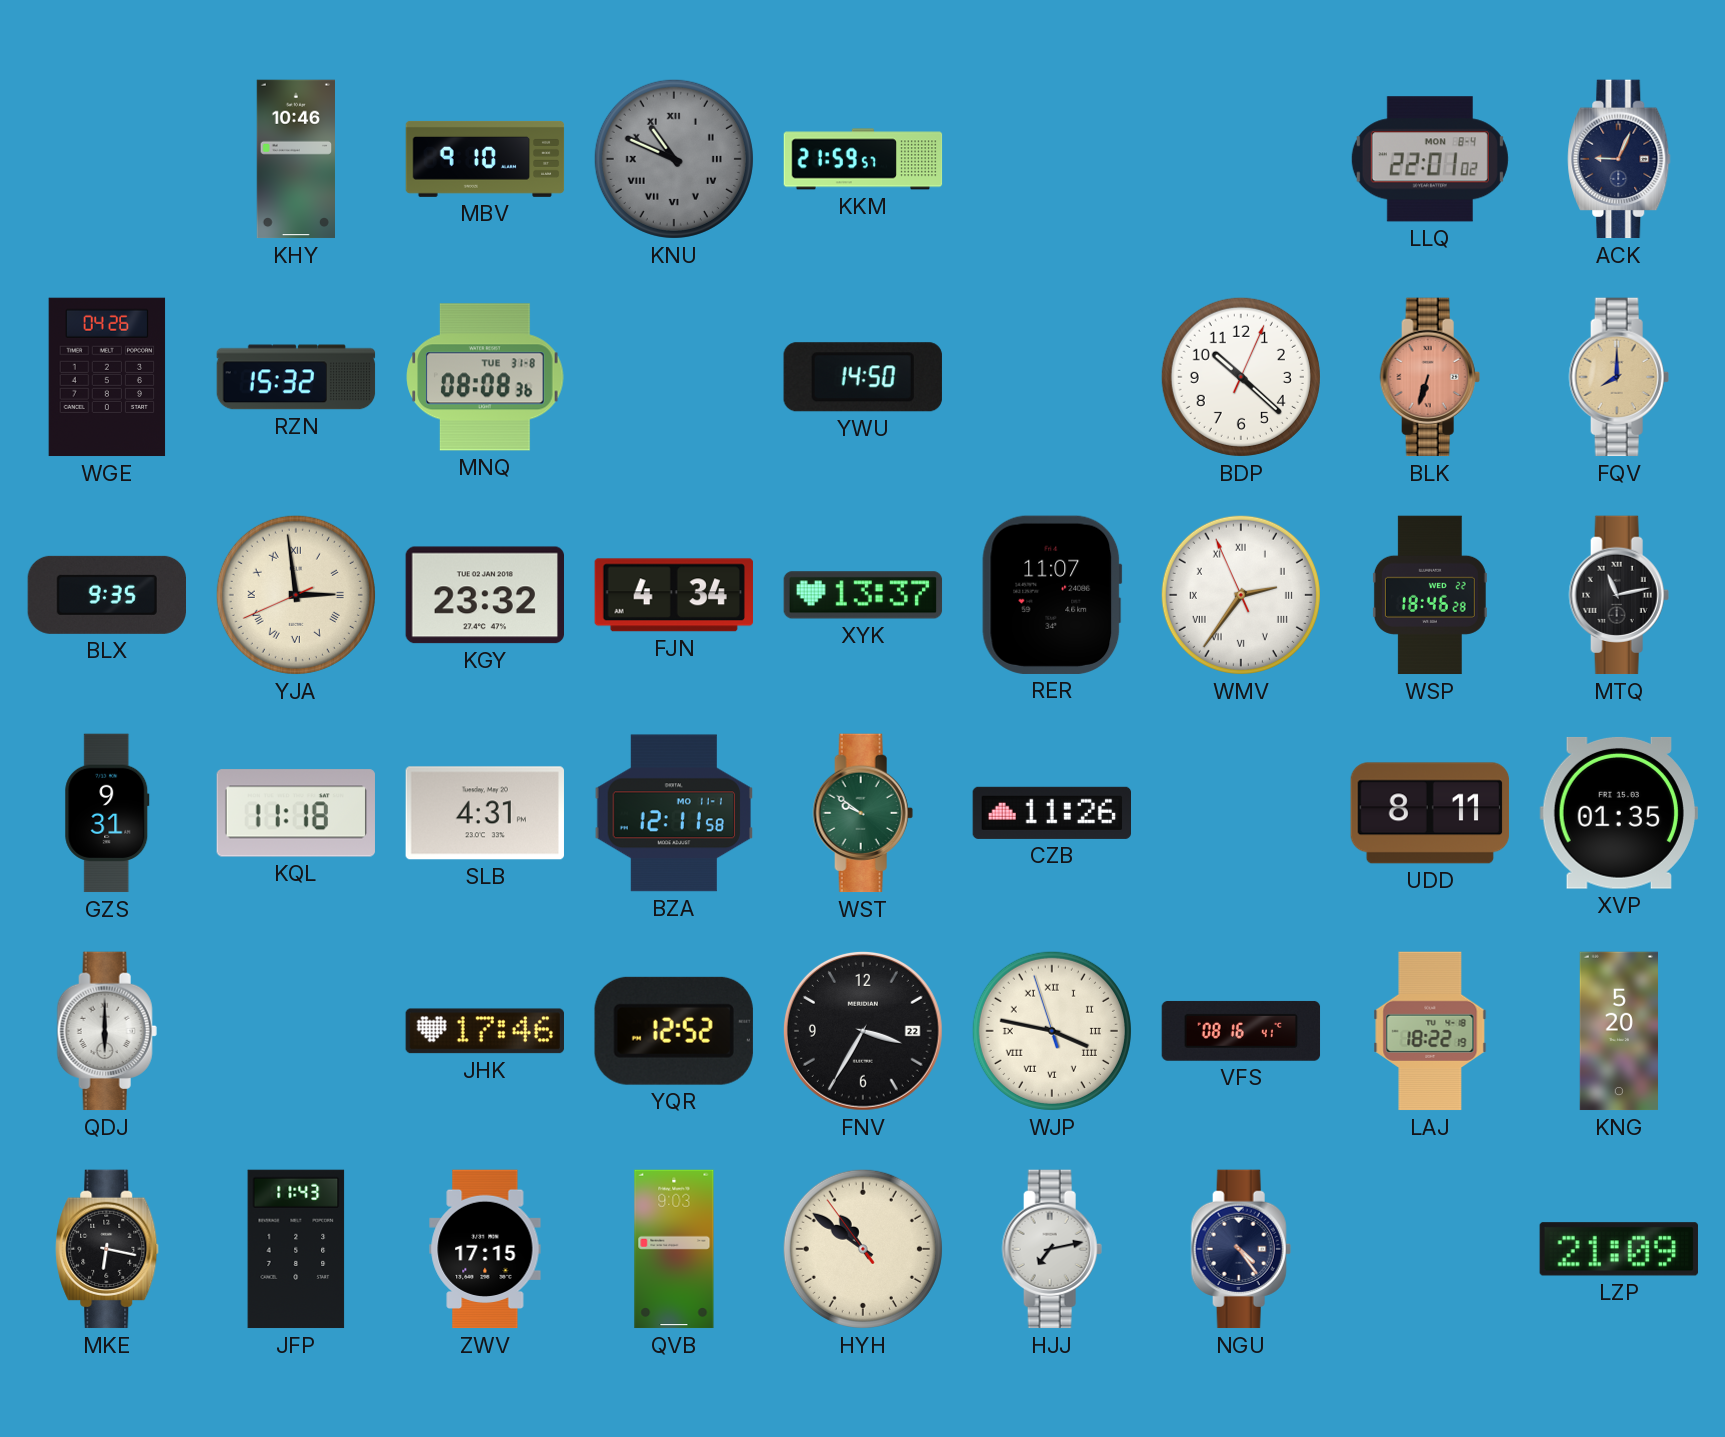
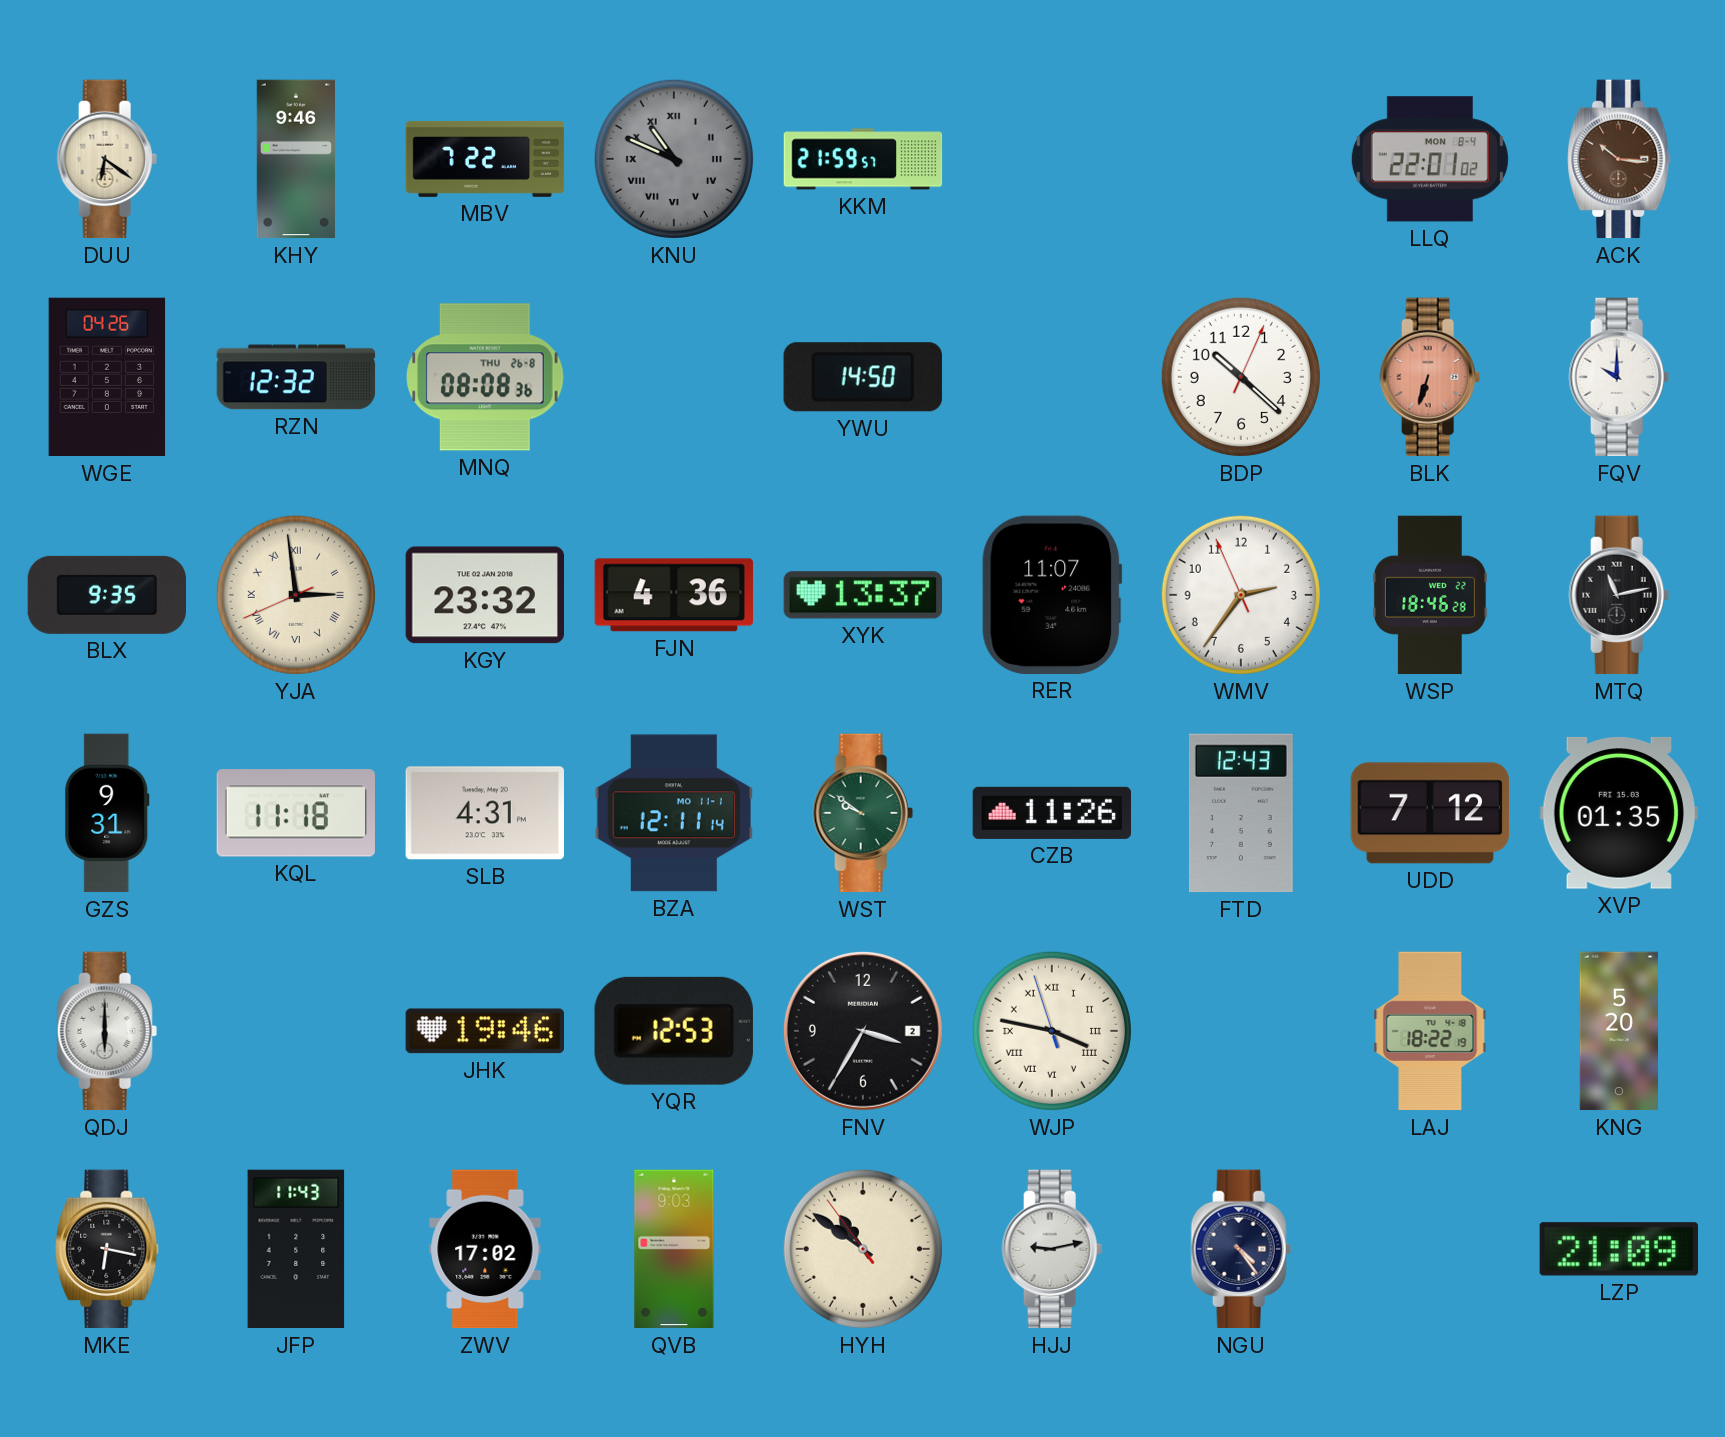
DUU: none -> 6:21 (107, 159)
KHY: 10:46 -> 9:46 (295, 159)
MBV: 9:10 -> 7:22 (485, 159)
ACK: 9:04 -> 10:16 (1619, 159)
ACK dial: navy -> brown (1619, 159)
RZN: 15:32 -> 12:32 (296, 377)
MNQ date: TUE 31-8 -> THU 26-8 (485, 377)
FQV: 8:00 -> 10:00 (1619, 377)
FQV dial: champagne -> white (1619, 377)
FJN: 4:34 -> 4:36 (674, 595)
WMV numerals: Roman -> Arabic (1241, 595)
BZA: 12:11:58 -> 12:11:14 (674, 813)
FTD: none -> 12:43 (1241, 813)
UDD: 8:11 -> 7:12 (1430, 813)
JHK: 17:46 -> 19:46 (484, 1031)
YQR: 12:52 -> 12:53 (674, 1031)
FNV date: 22 -> 2 (863, 1031)
VFS: 08:16 -> none (1241, 1031)
ZWV: 17:15 -> 17:02 (485, 1249)
HJJ: 7:13 -> 9:13 (1052, 1249)
